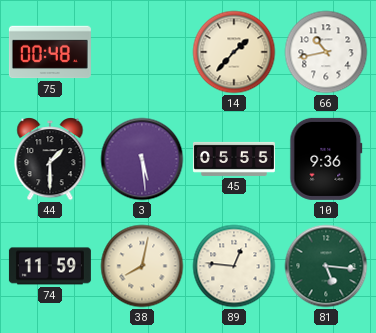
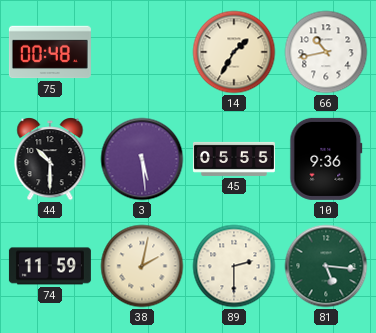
14: 1:37 -> 1:35 (234, 52)
44: 1:30 -> 10:30 (50, 159)
38: 8:02 -> 2:02 (142, 266)
89: 12:46 -> 2:30 (234, 266)
